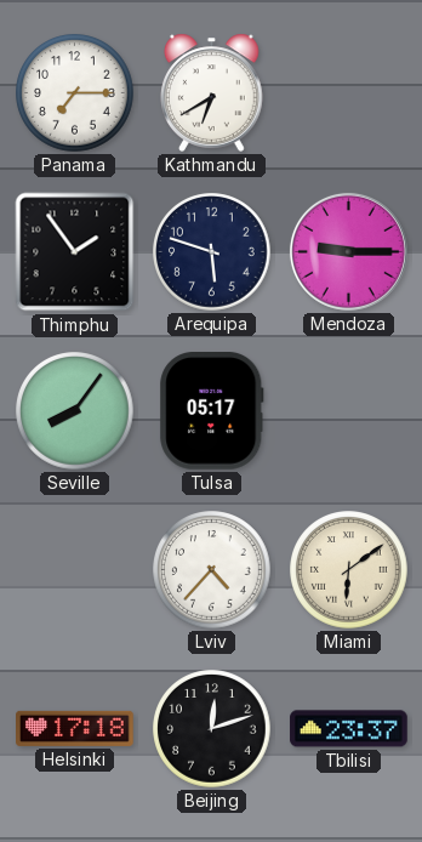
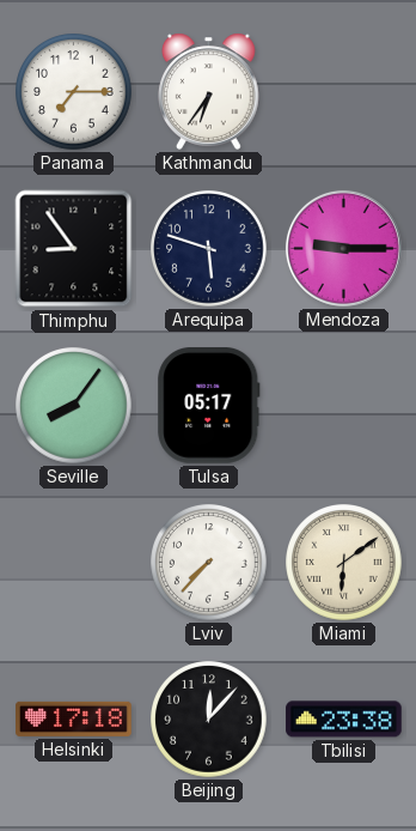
Kathmandu: 6:40 -> 6:36 (209, 91)
Thimphu: 1:54 -> 8:54 (74, 249)
Lviv: 4:37 -> 7:37 (209, 563)
Beijing: 12:12 -> 12:07 (209, 720)
Tbilisi: 23:37 -> 23:38 (344, 720)
